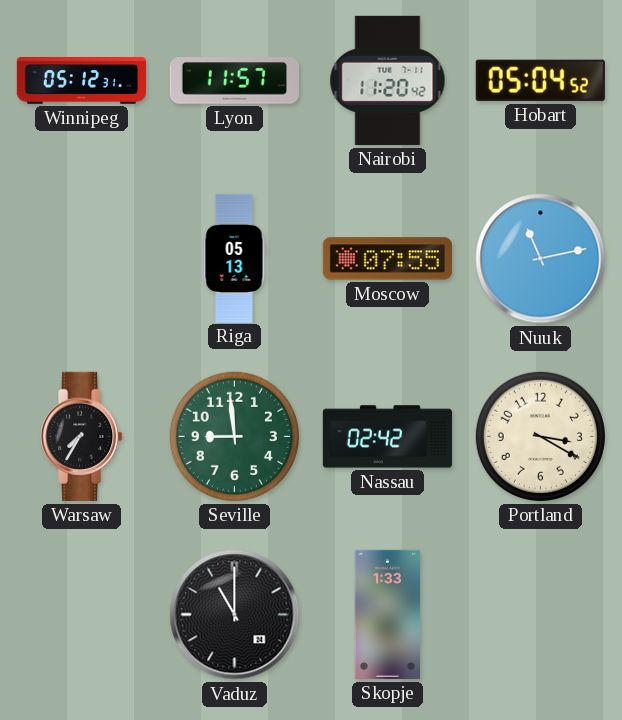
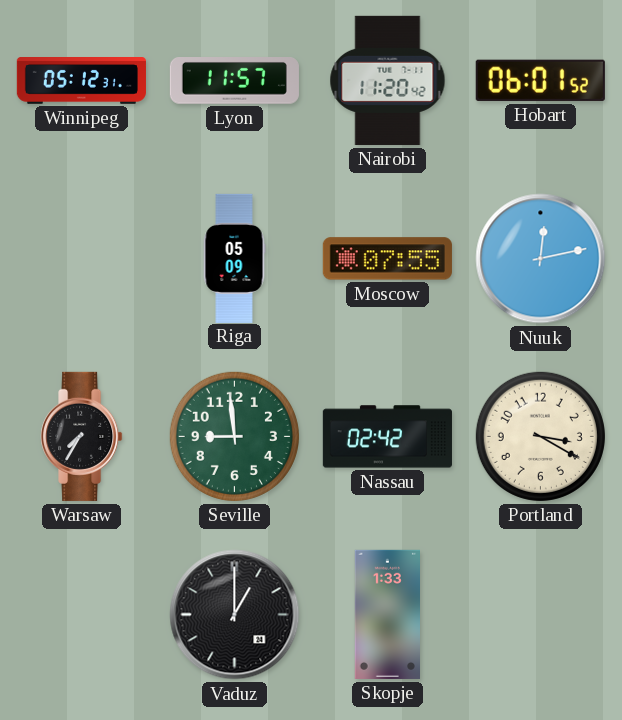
Hobart: 05:04 -> 06:01 (540, 80)
Riga: 05:13 -> 05:09 (234, 258)
Nuuk: 11:13 -> 12:13 (541, 259)
Vaduz: 11:00 -> 1:00 (235, 615)
